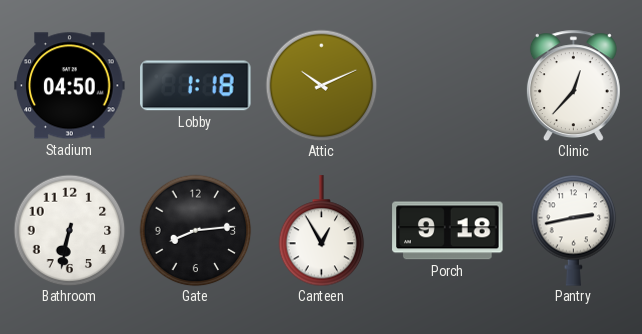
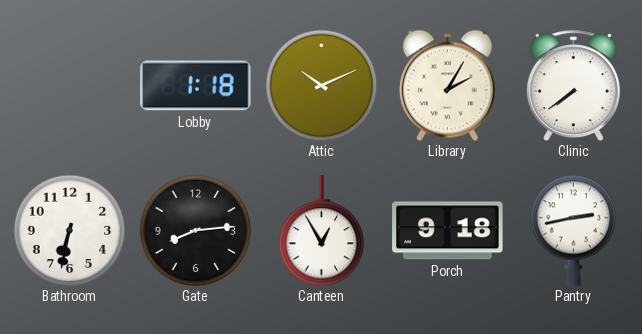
Stadium: 04:50 -> none (70, 86)
Library: none -> 2:05 (447, 85)
Clinic: 12:37 -> 7:39 (573, 85)
